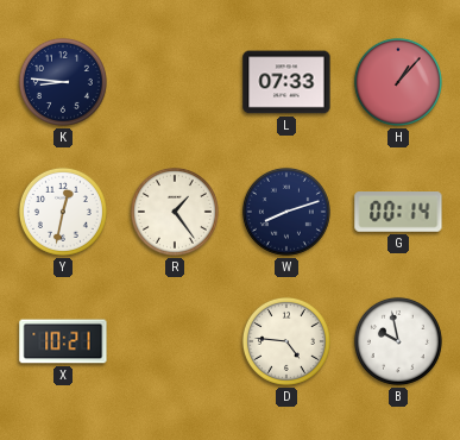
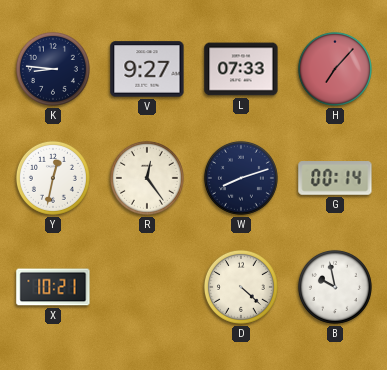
V: none -> 9:27 (147, 69)
H: 1:07 -> 7:07 (335, 69)
R: 1:24 -> 12:24 (147, 178)
D: 4:46 -> 4:22 (241, 287)
